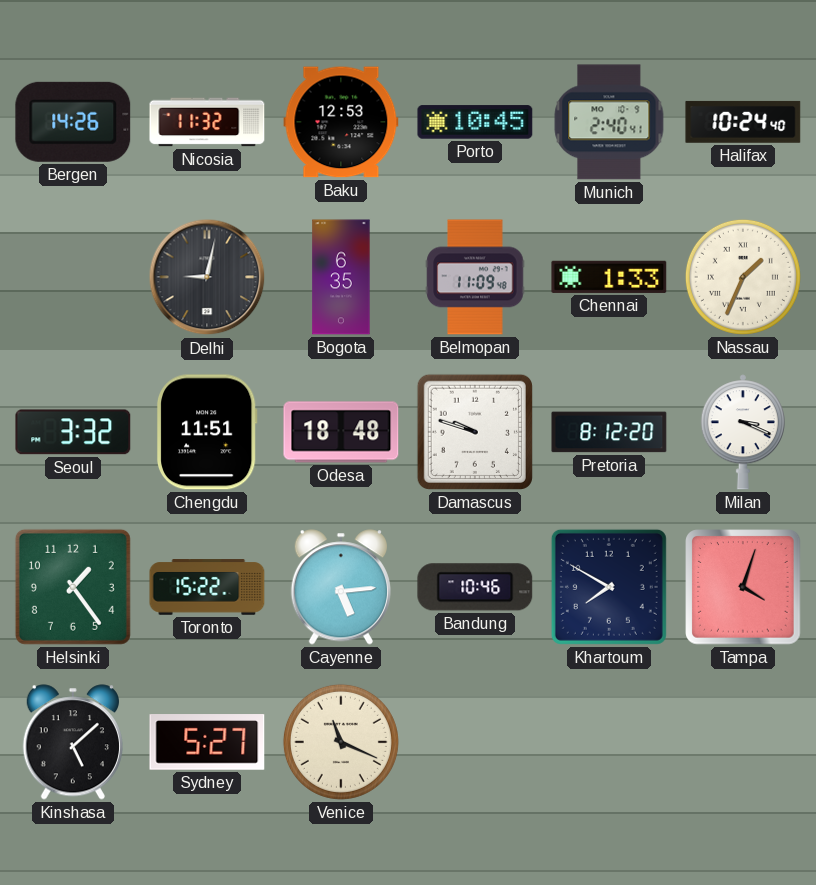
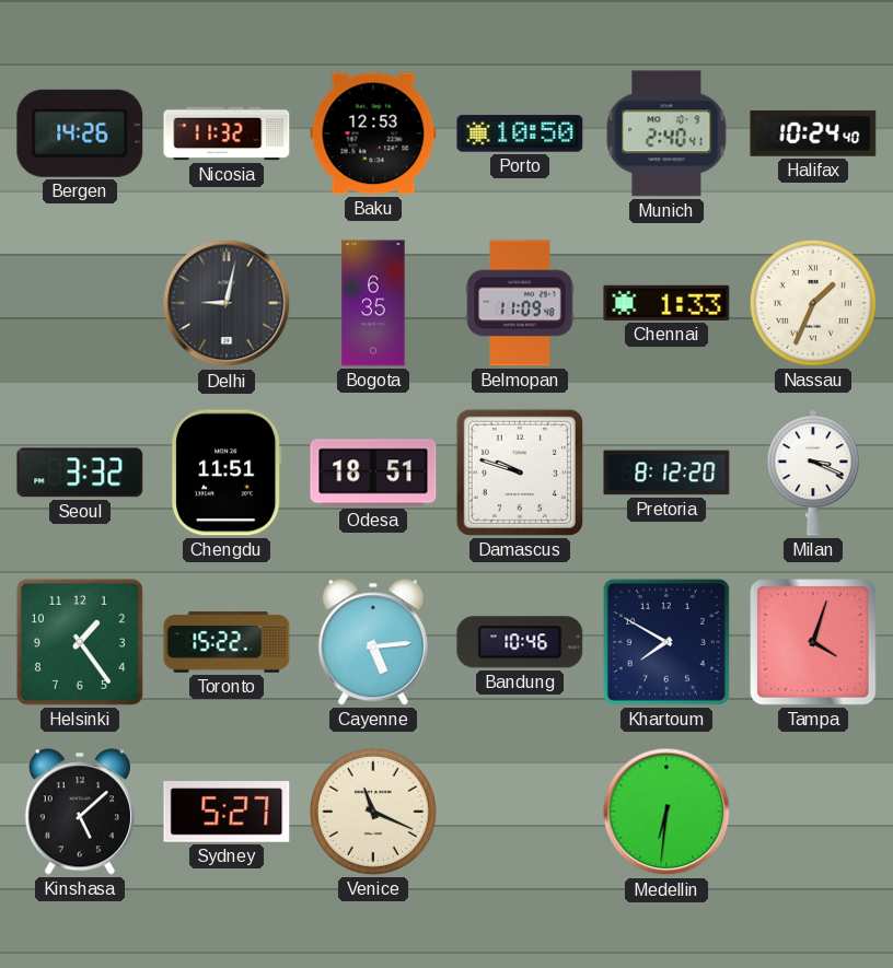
Porto: 10:45 -> 10:50 (520, 133)
Odesa: 18:48 -> 18:51 (373, 473)
Medellin: none -> 6:31 (666, 812)
